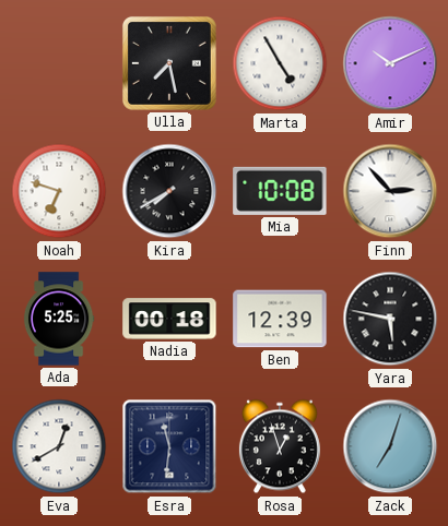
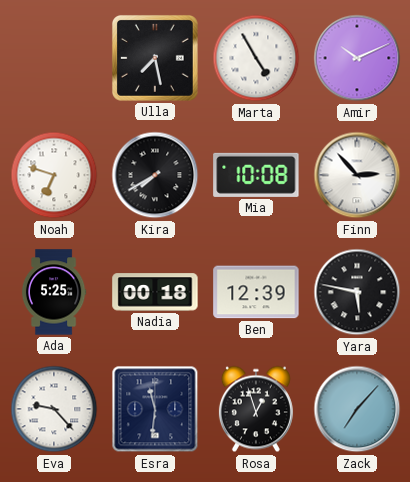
Eva: 12:40 -> 9:23 (54, 409)
Zack: 7:03 -> 7:07 (357, 409)
